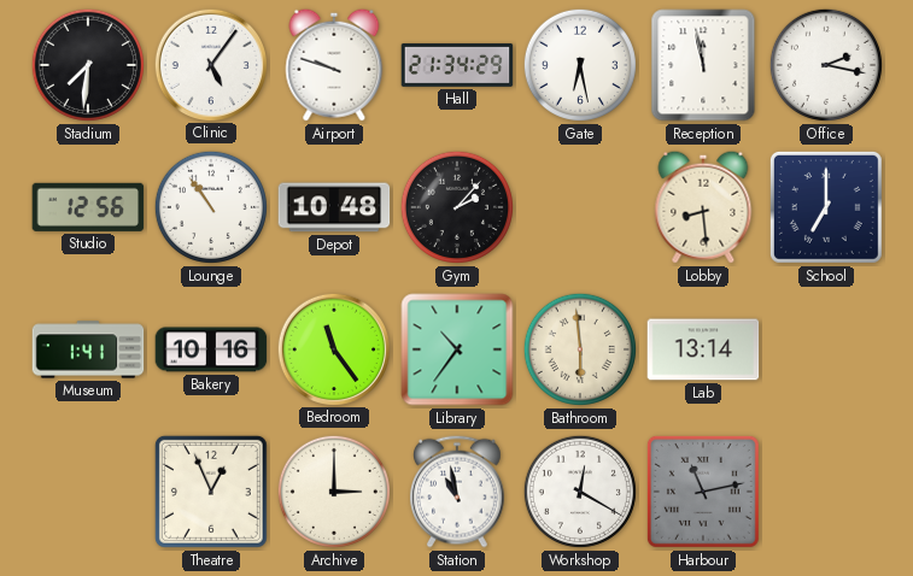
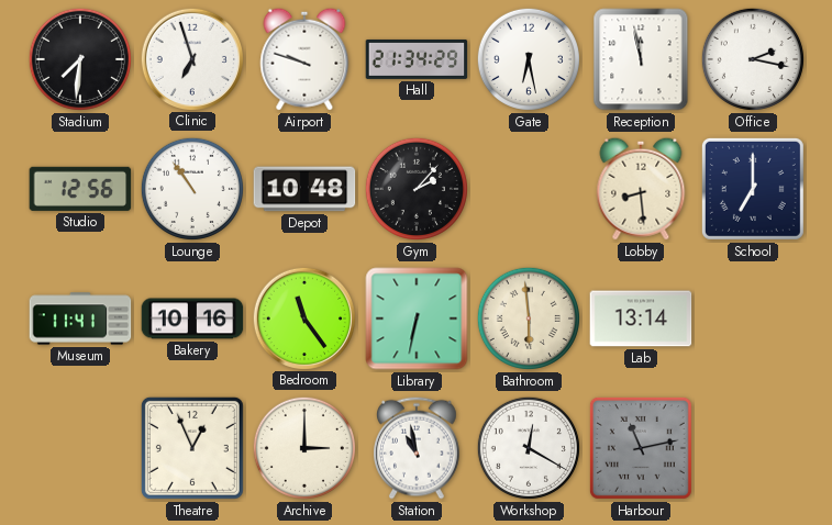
Clinic: 5:06 -> 6:57 (191, 58)
Museum: 1:41 -> 11:41 (80, 319)
Library: 10:36 -> 6:32 (417, 319)
